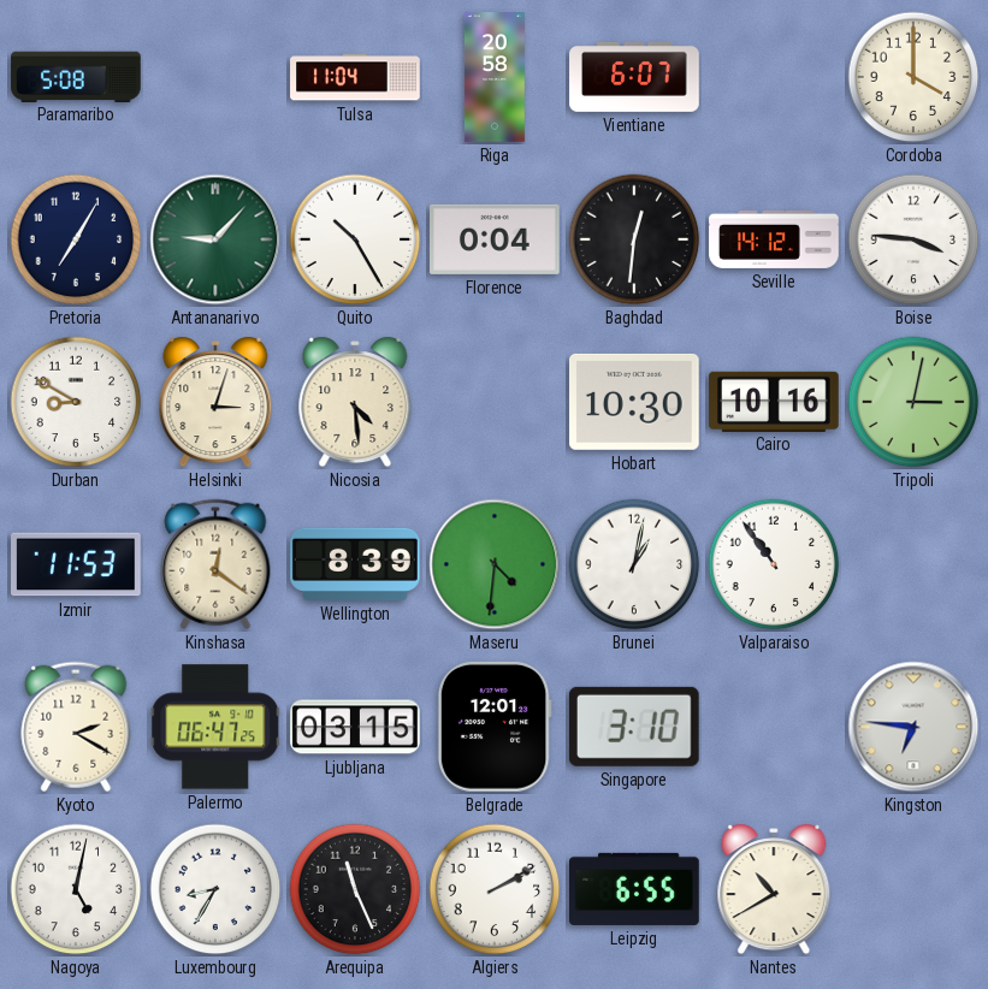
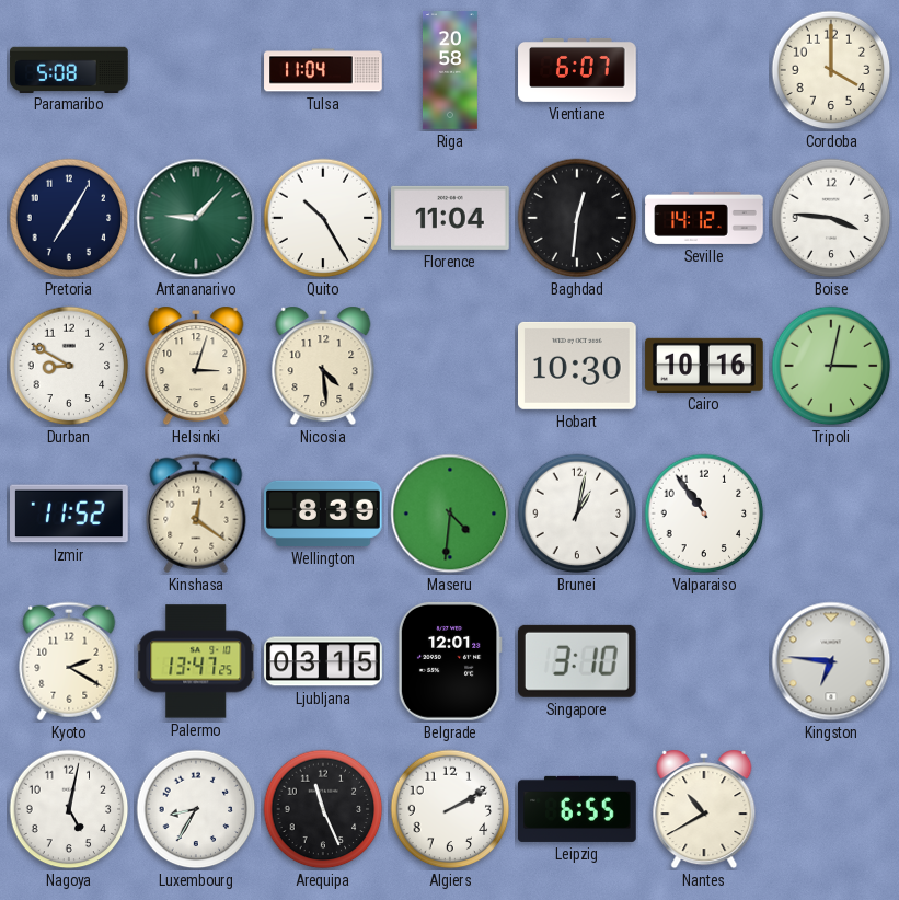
Florence: 0:04 -> 11:04 (451, 218)
Izmir: 11:53 -> 11:52 (70, 514)
Palermo: 06:47 -> 13:47 (196, 661)
